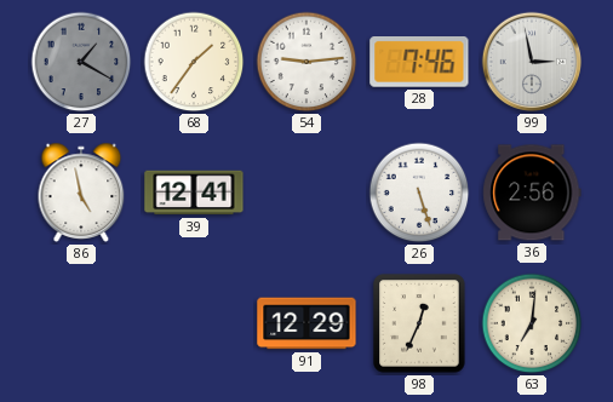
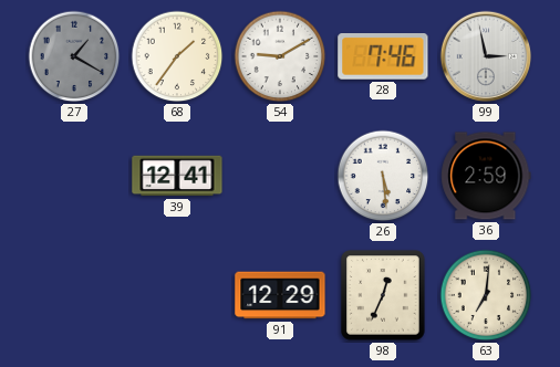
54: 9:14 -> 9:10 (280, 56)
86: 4:58 -> none (81, 193)
26: 5:27 -> 5:29 (383, 176)
36: 2:56 -> 2:59 (486, 176)
